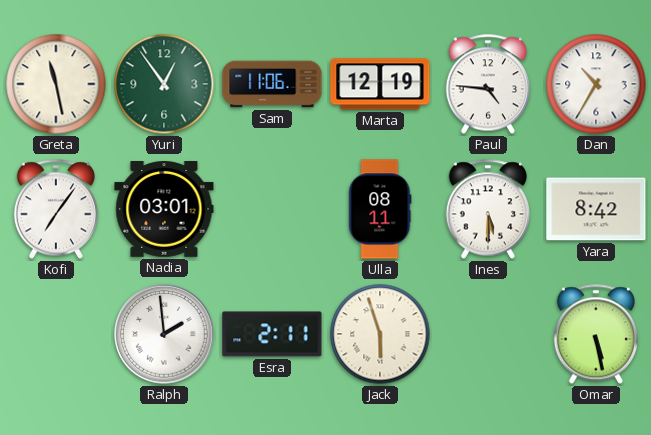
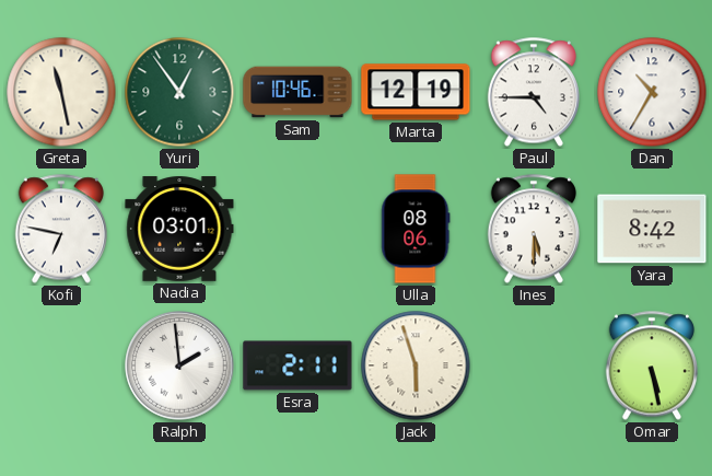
Sam: 11:06 -> 10:46 (297, 92)
Paul: 4:46 -> 4:45 (533, 92)
Kofi: 7:06 -> 6:47 (60, 229)
Ulla: 08:11 -> 08:06 (416, 229)
